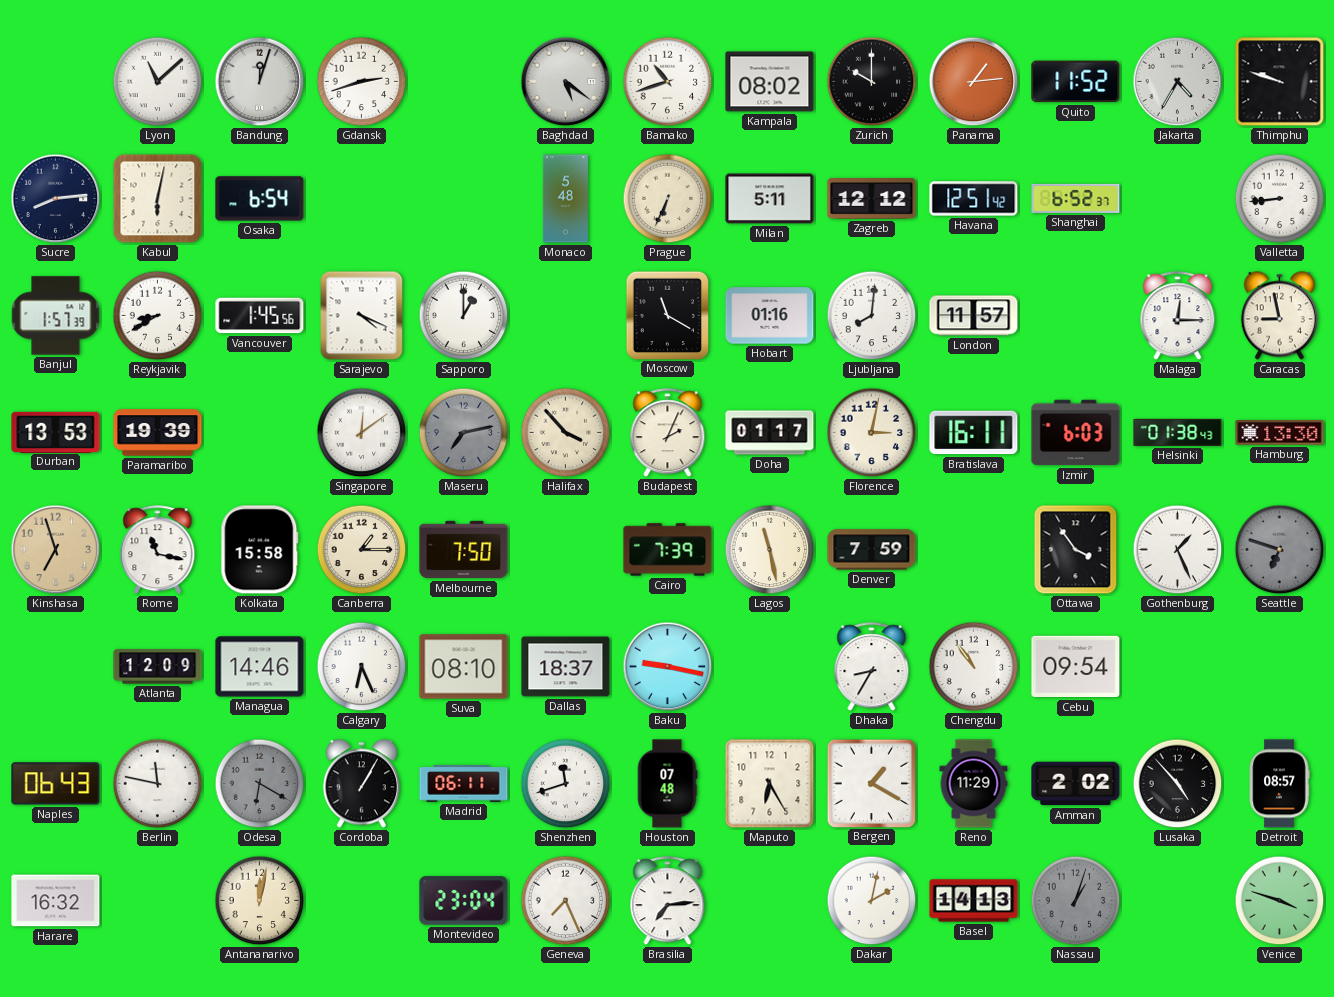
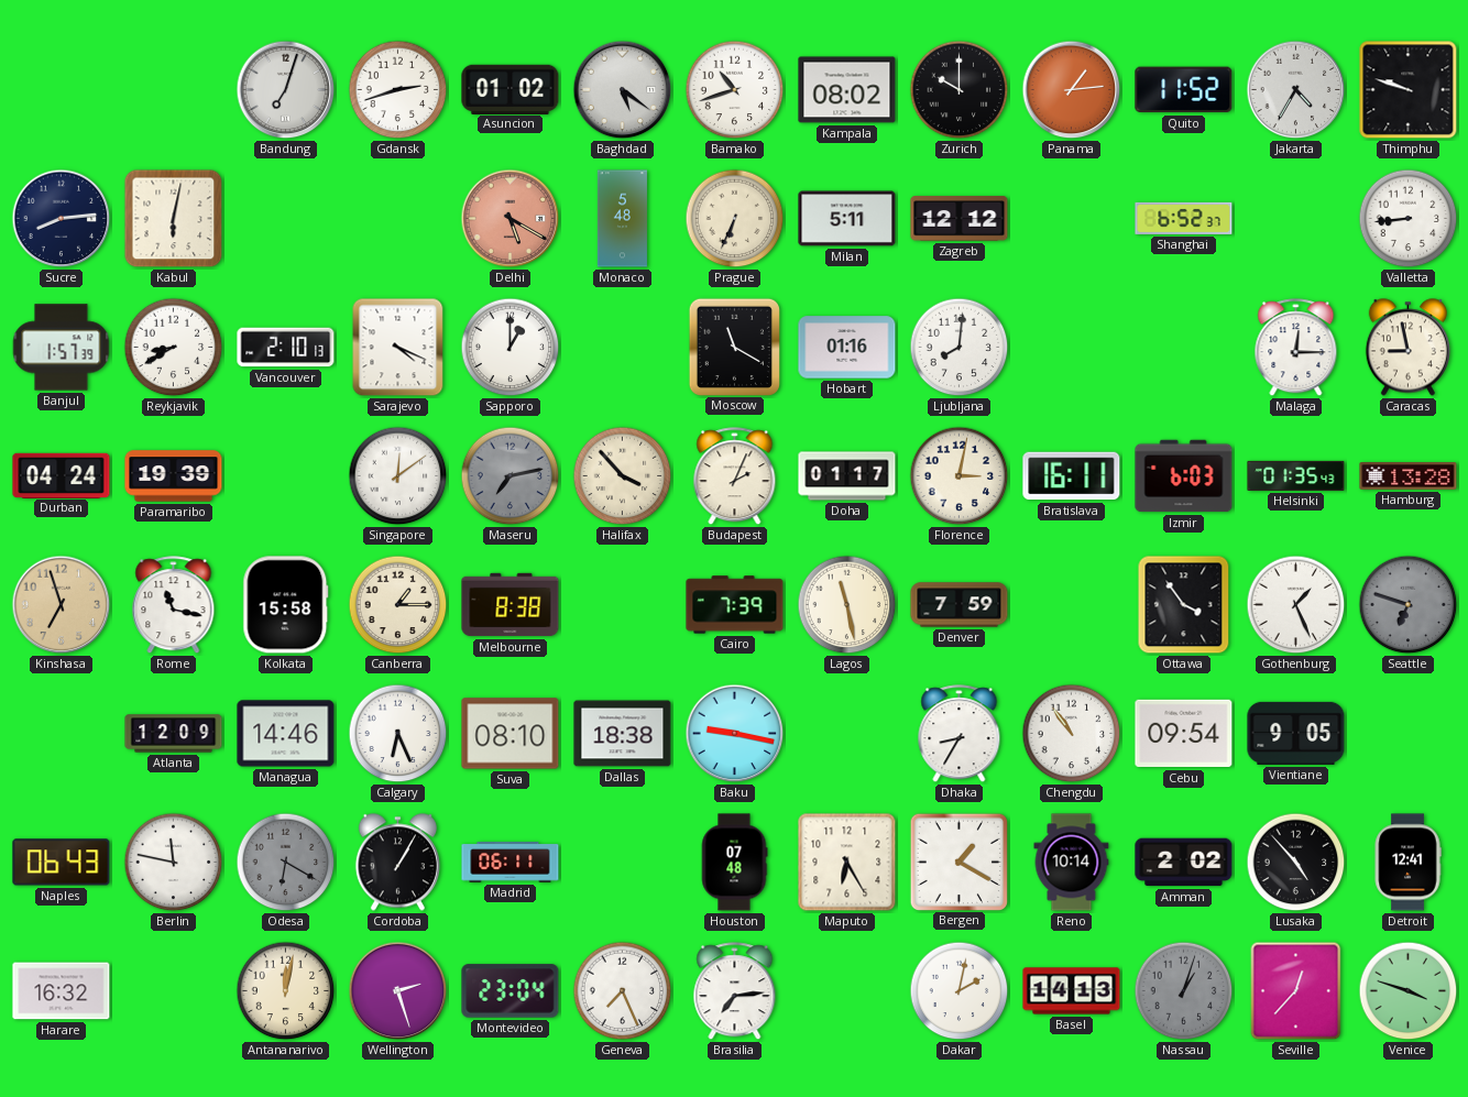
Lyon: 11:08 -> none (158, 82)
Bandung: 12:03 -> 7:03 (286, 90)
Asuncion: none -> 01:02 (511, 89)
Osaka: 6:54 -> none (260, 199)
Delhi: none -> 5:20 (511, 219)
Havana: 12:51 -> none (974, 199)
Vancouver: 1:45 -> 2:10 (286, 348)
London: 11:57 -> none (974, 316)
Durban: 13:53 -> 04:24 (62, 475)
Helsinki: 01:38 -> 01:35 (1296, 475)
Hamburg: 13:30 -> 13:28 (1409, 476)
Melbourne: 7:50 -> 8:38 (511, 605)
Dallas: 18:37 -> 18:38 (623, 734)
Vientiane: none -> 9:05 (1296, 733)
Shenzhen: 11:42 -> none (566, 784)
Reno: 11:29 -> 10:14 (1072, 863)
Detroit: 08:57 -> 12:41 (1407, 863)
Wellington: none -> 2:27 (398, 991)
Seville: none -> 12:37 (1296, 991)
